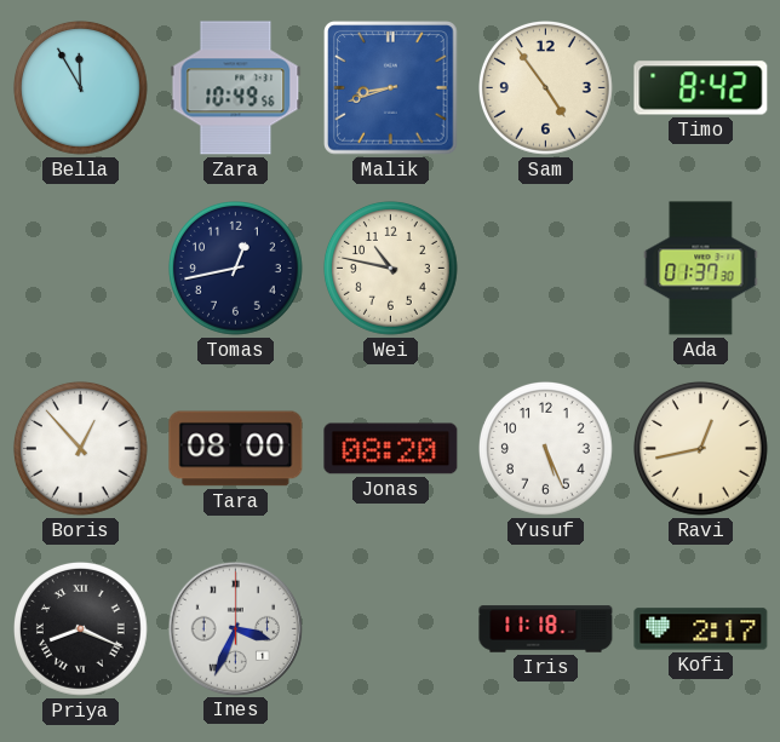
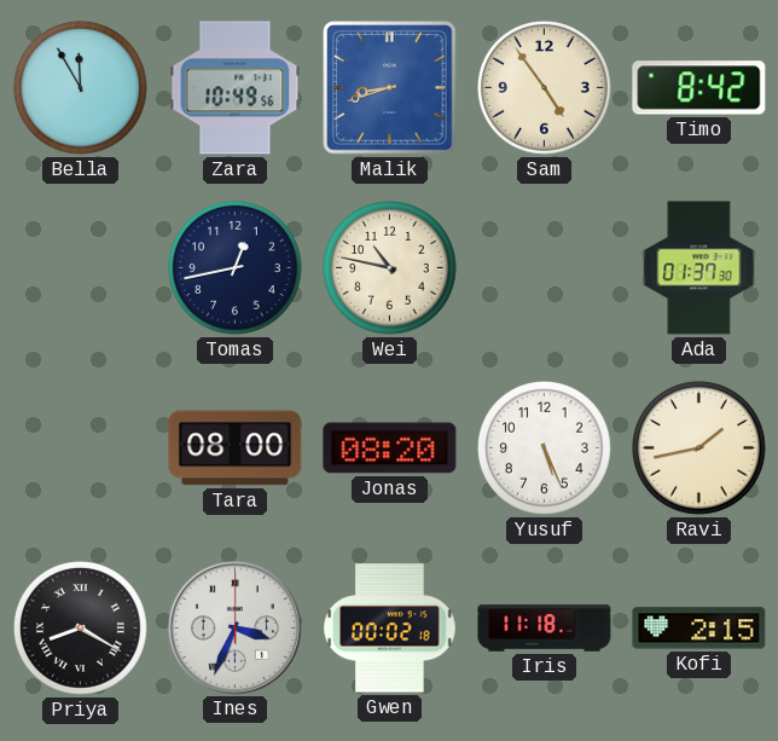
Boris: 12:53 -> none (81, 449)
Ravi: 12:43 -> 1:43 (699, 448)
Priya: 8:19 -> 8:20 (81, 629)
Gwen: none -> 00:02 (390, 629)
Kofi: 2:17 -> 2:15 (699, 629)
